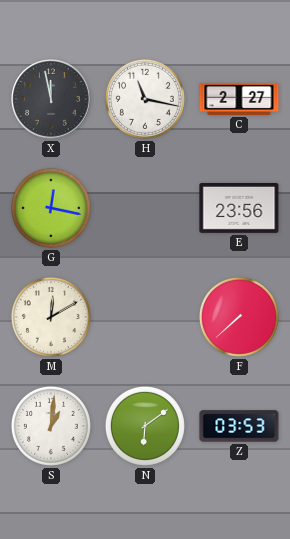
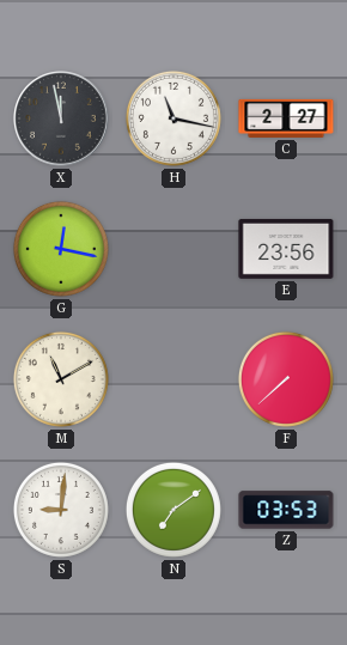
M: 12:10 -> 11:10 (61, 379)
S: 1:01 -> 9:01 (61, 510)
N: 6:09 -> 7:09 (173, 510)
